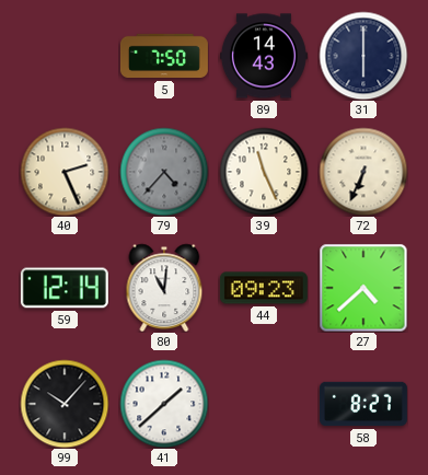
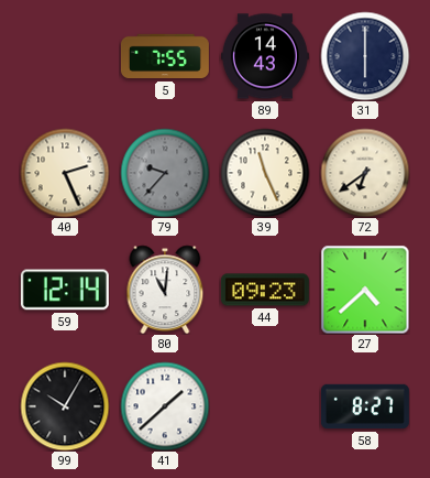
5: 7:50 -> 7:55 (165, 56)
79: 4:37 -> 9:37 (165, 173)
72: 6:34 -> 6:39 (365, 173)
99: 10:07 -> 10:05 (65, 406)
